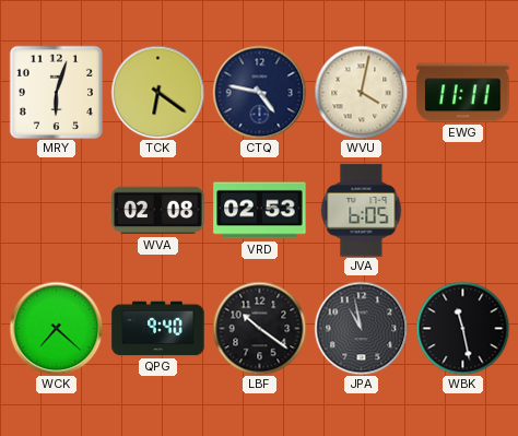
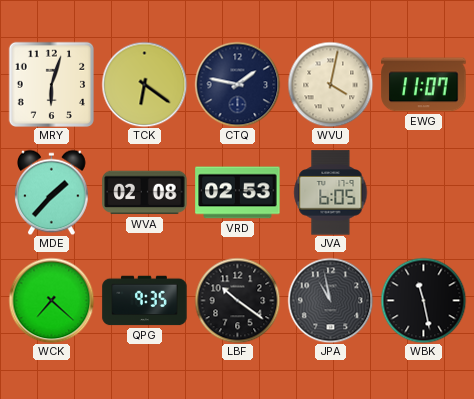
CTQ: 4:47 -> 1:47 (237, 84)
EWG: 11:11 -> 11:07 (424, 85)
MDE: none -> 1:37 (52, 192)
QPG: 9:40 -> 9:35 (145, 301)
